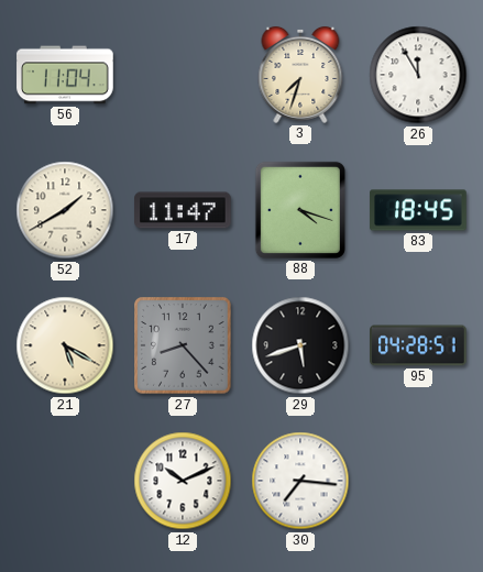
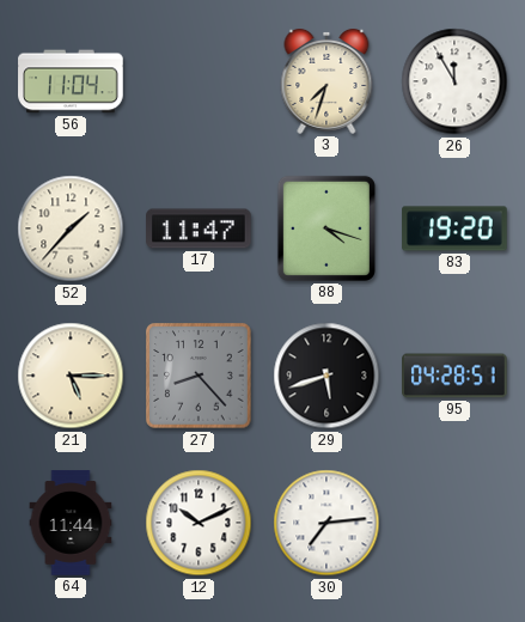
52: 1:40 -> 1:37 (71, 228)
83: 18:45 -> 19:20 (454, 228)
21: 5:20 -> 5:15 (71, 376)
64: none -> 11:44 (71, 523)
30: 7:16 -> 7:14 (326, 523)
